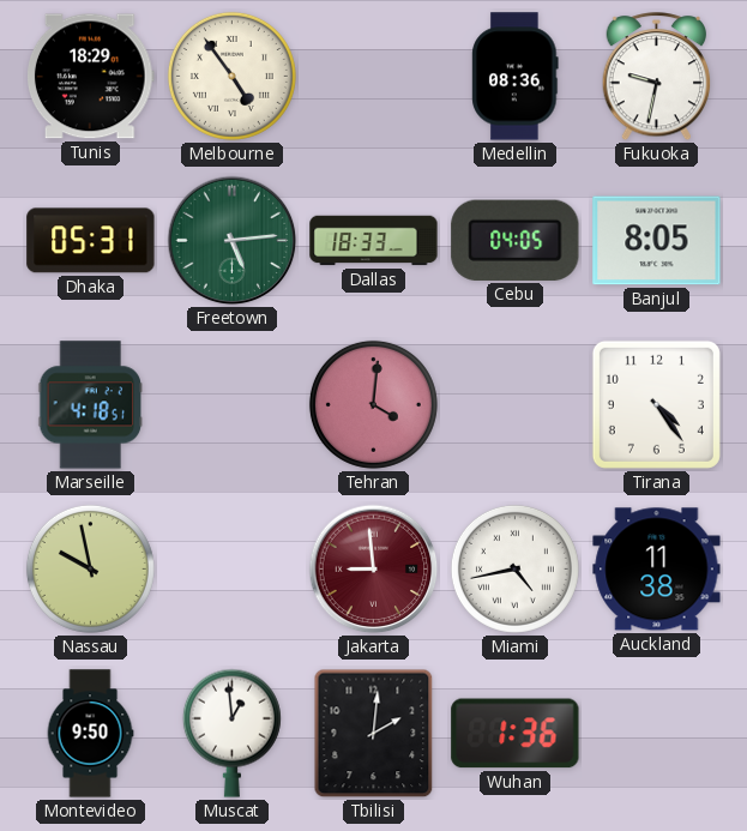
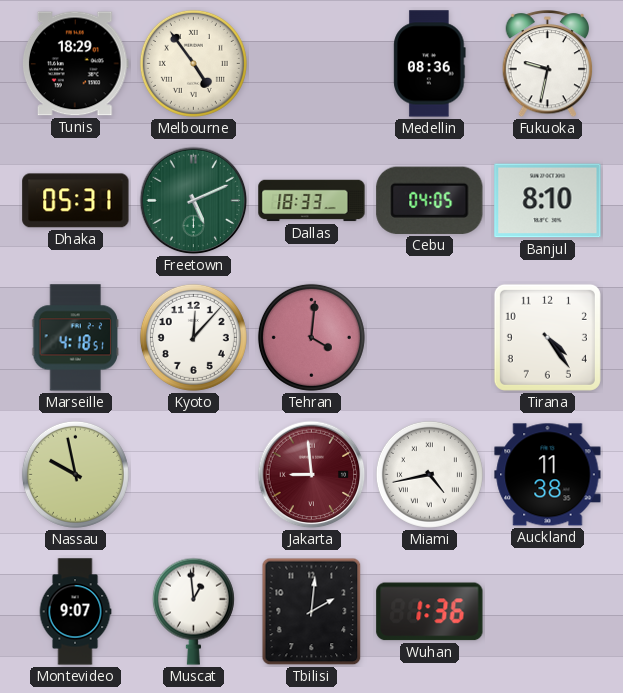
Freetown: 5:14 -> 5:11 (194, 201)
Banjul: 8:05 -> 8:10 (548, 201)
Kyoto: none -> 12:07 (193, 337)
Montevideo: 9:50 -> 9:07 (75, 612)
